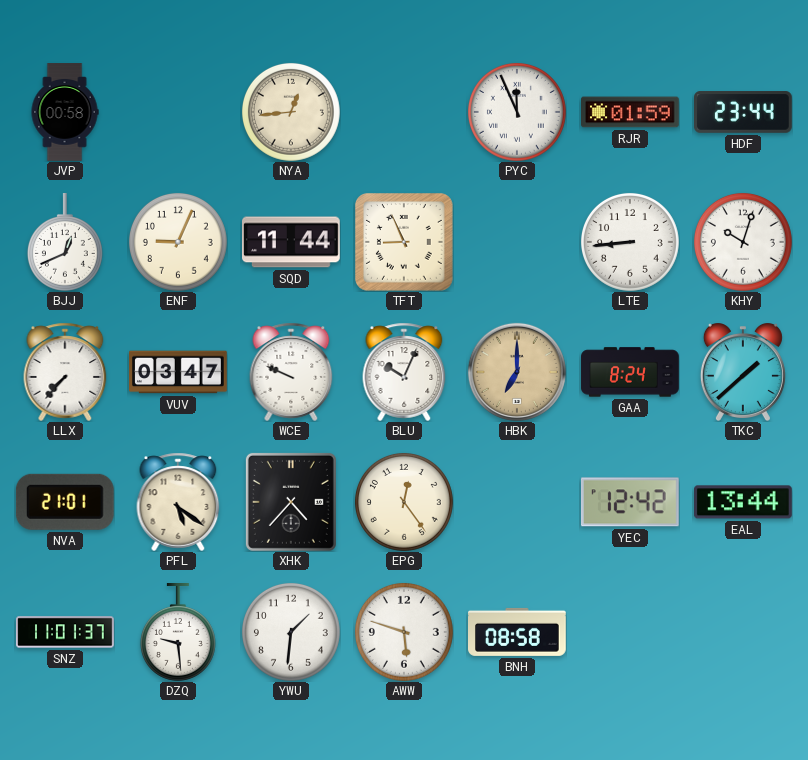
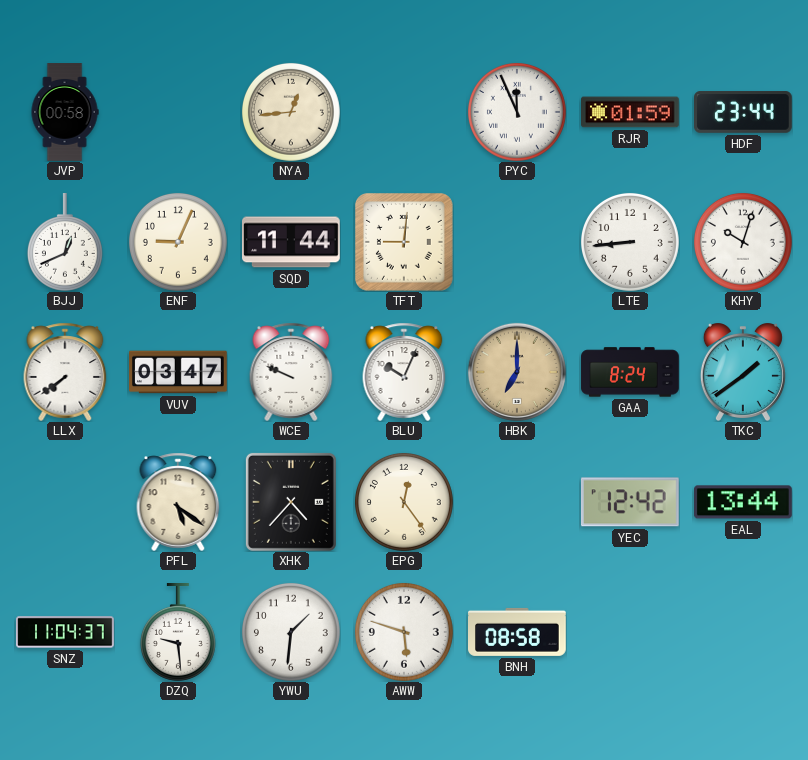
TFT: 8:56 -> 9:01 (405, 243)
LLX: 7:37 -> 7:39 (65, 372)
TKC: 1:38 -> 1:39 (743, 372)
NVA: 21:01 -> none (65, 502)
SNZ: 11:01 -> 11:04 (65, 632)
